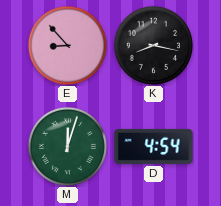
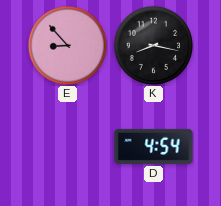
M: 12:03 -> none (67, 146)
